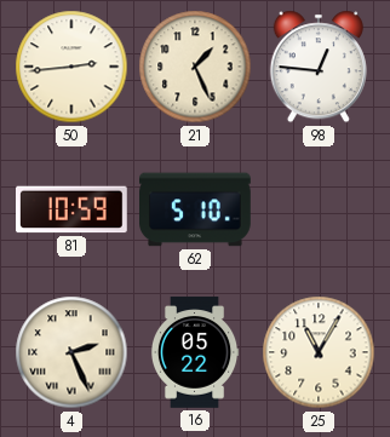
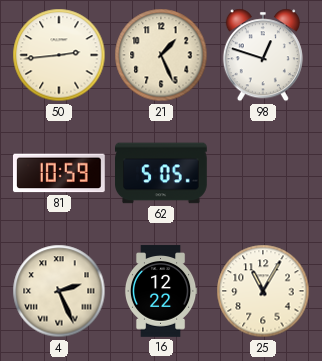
98: 12:46 -> 12:48 (263, 55)
62: 5:10 -> 5:05 (161, 173)
16: 05:22 -> 12:22 (161, 291)
